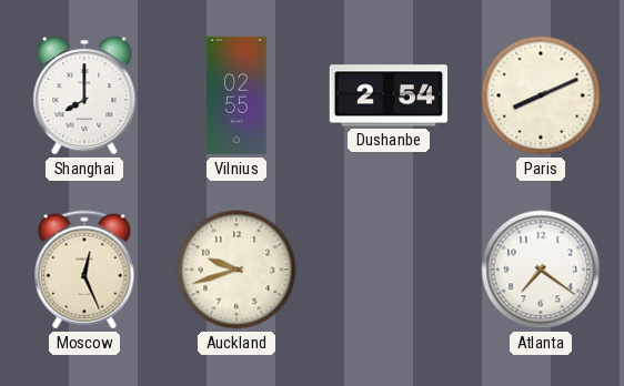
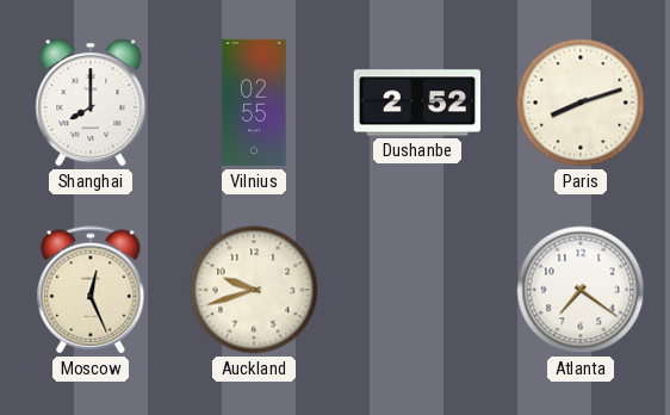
Dushanbe: 2:54 -> 2:52 (416, 103)
Paris: 8:11 -> 8:12 (581, 103)
